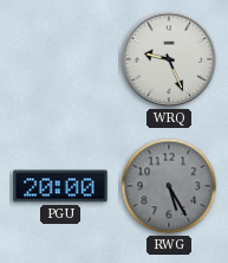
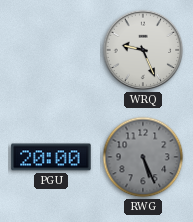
RWG: 5:25 -> 5:26 (143, 157)
